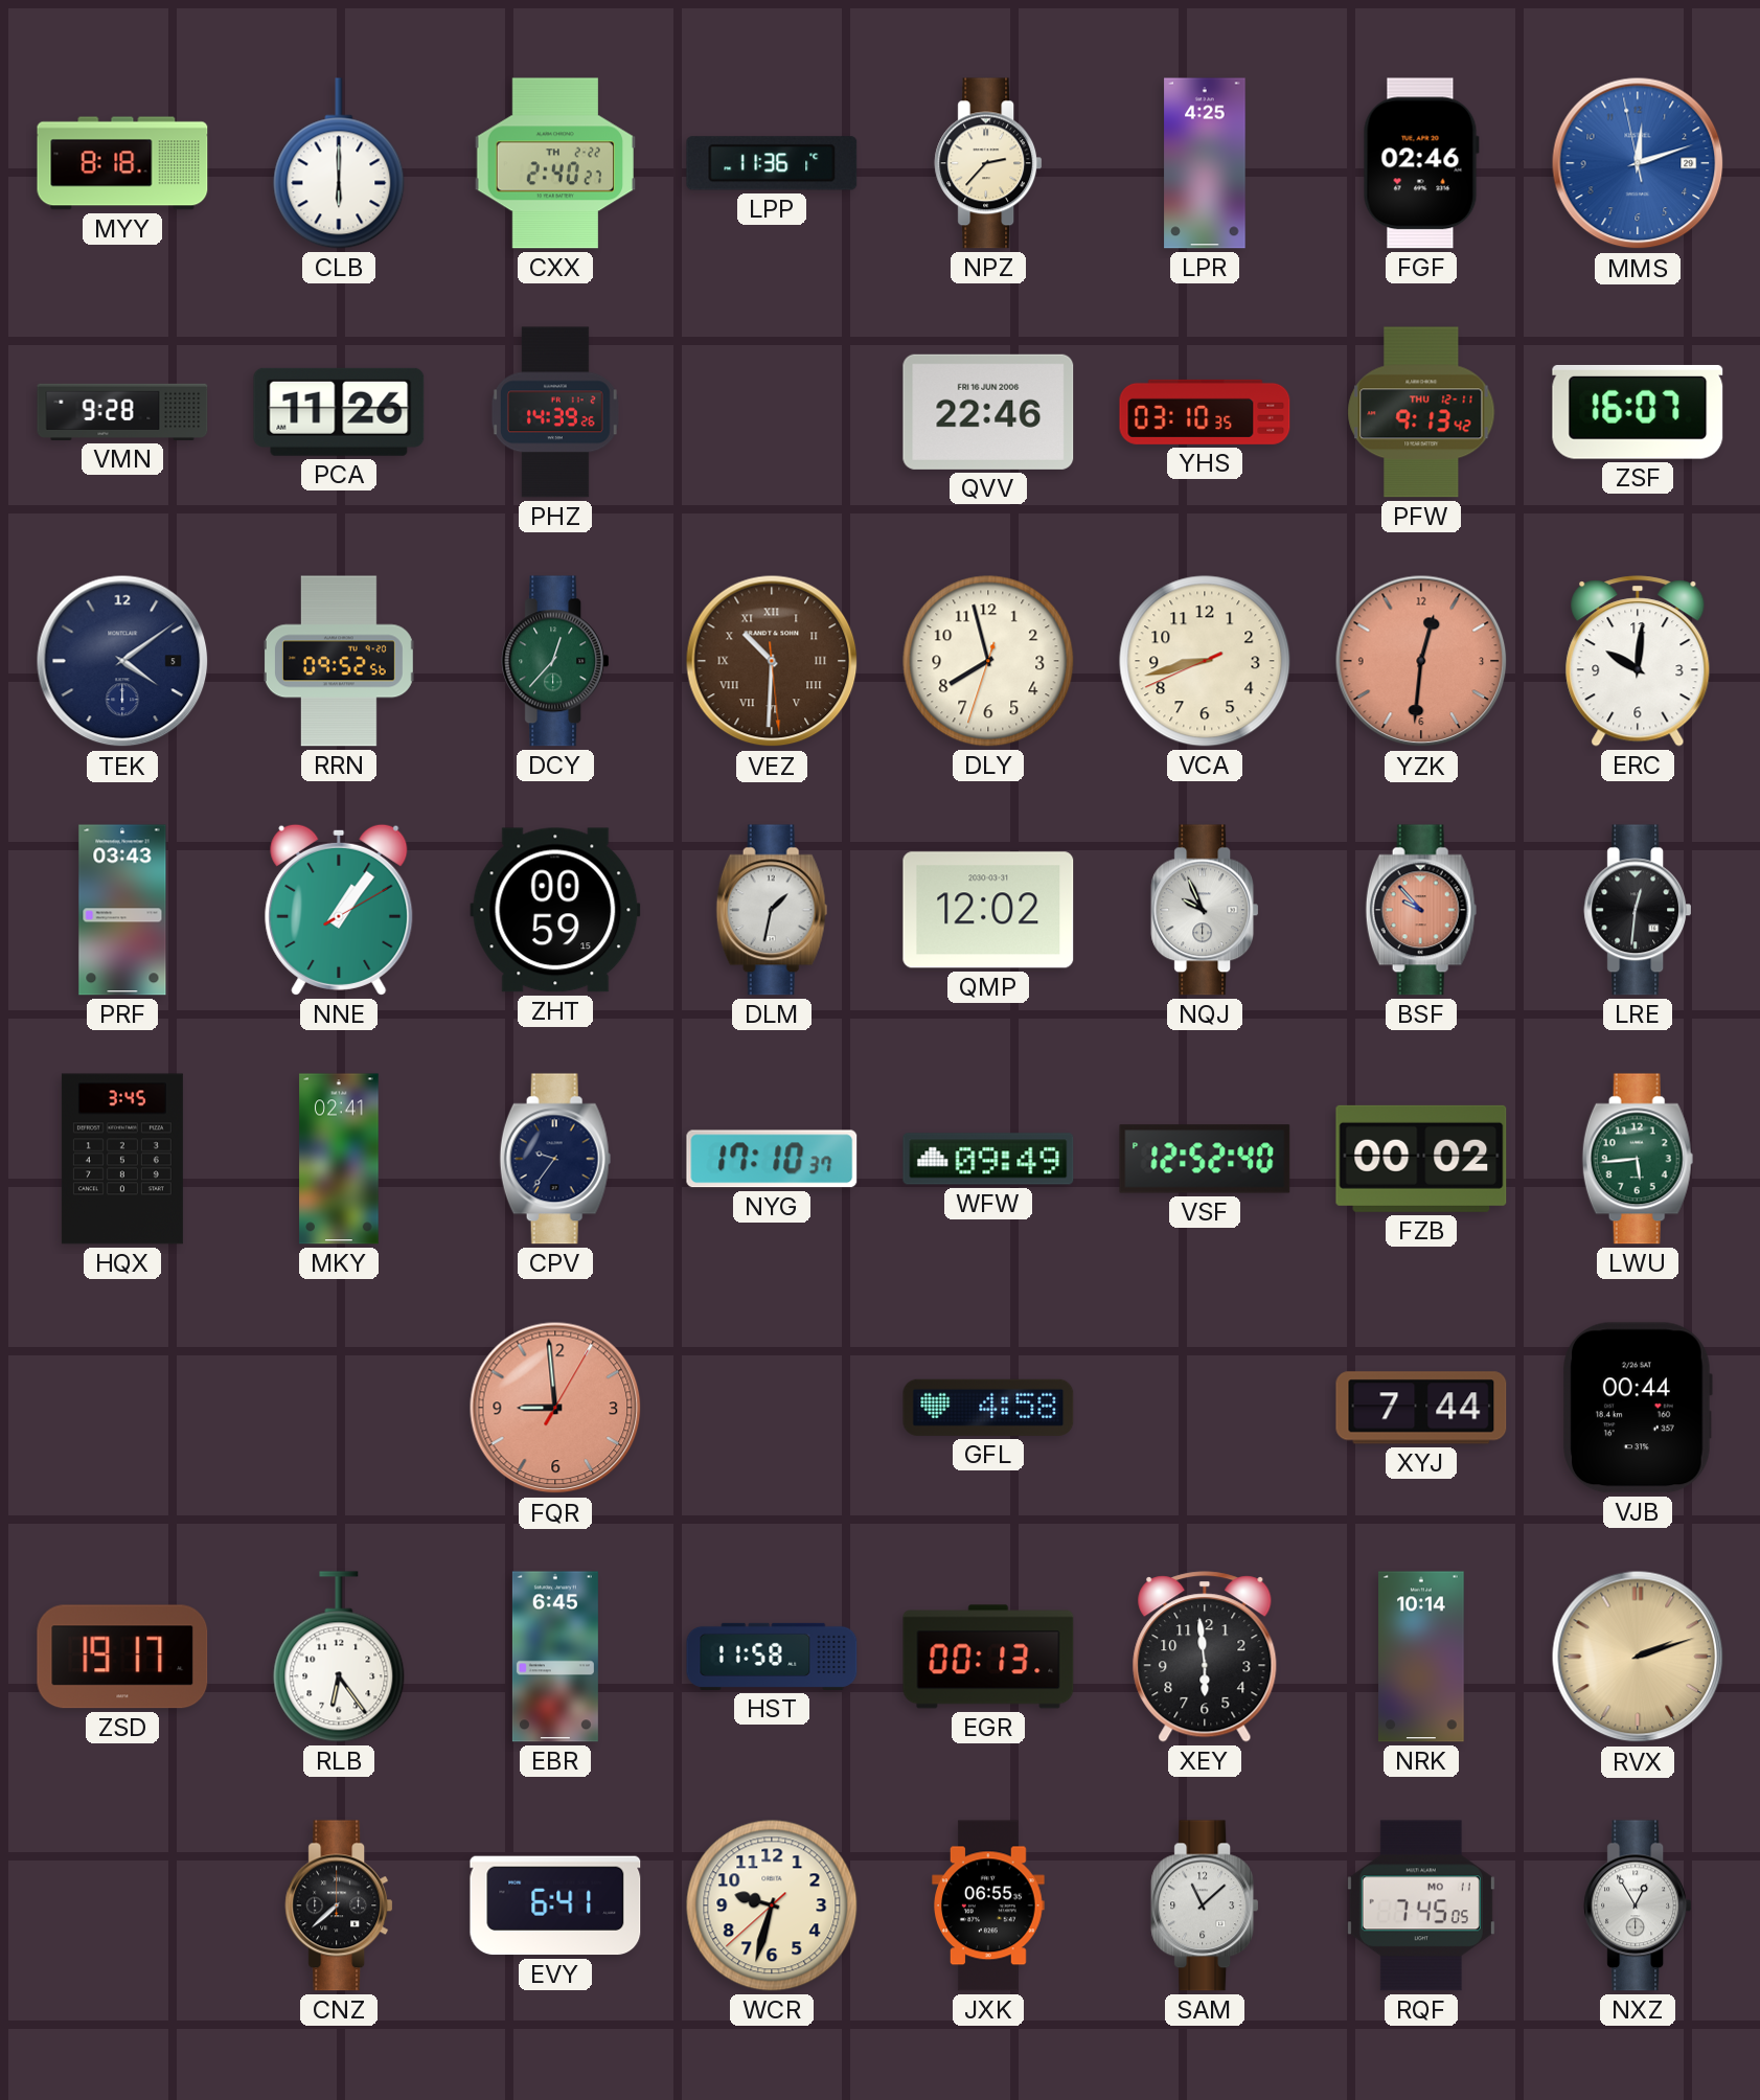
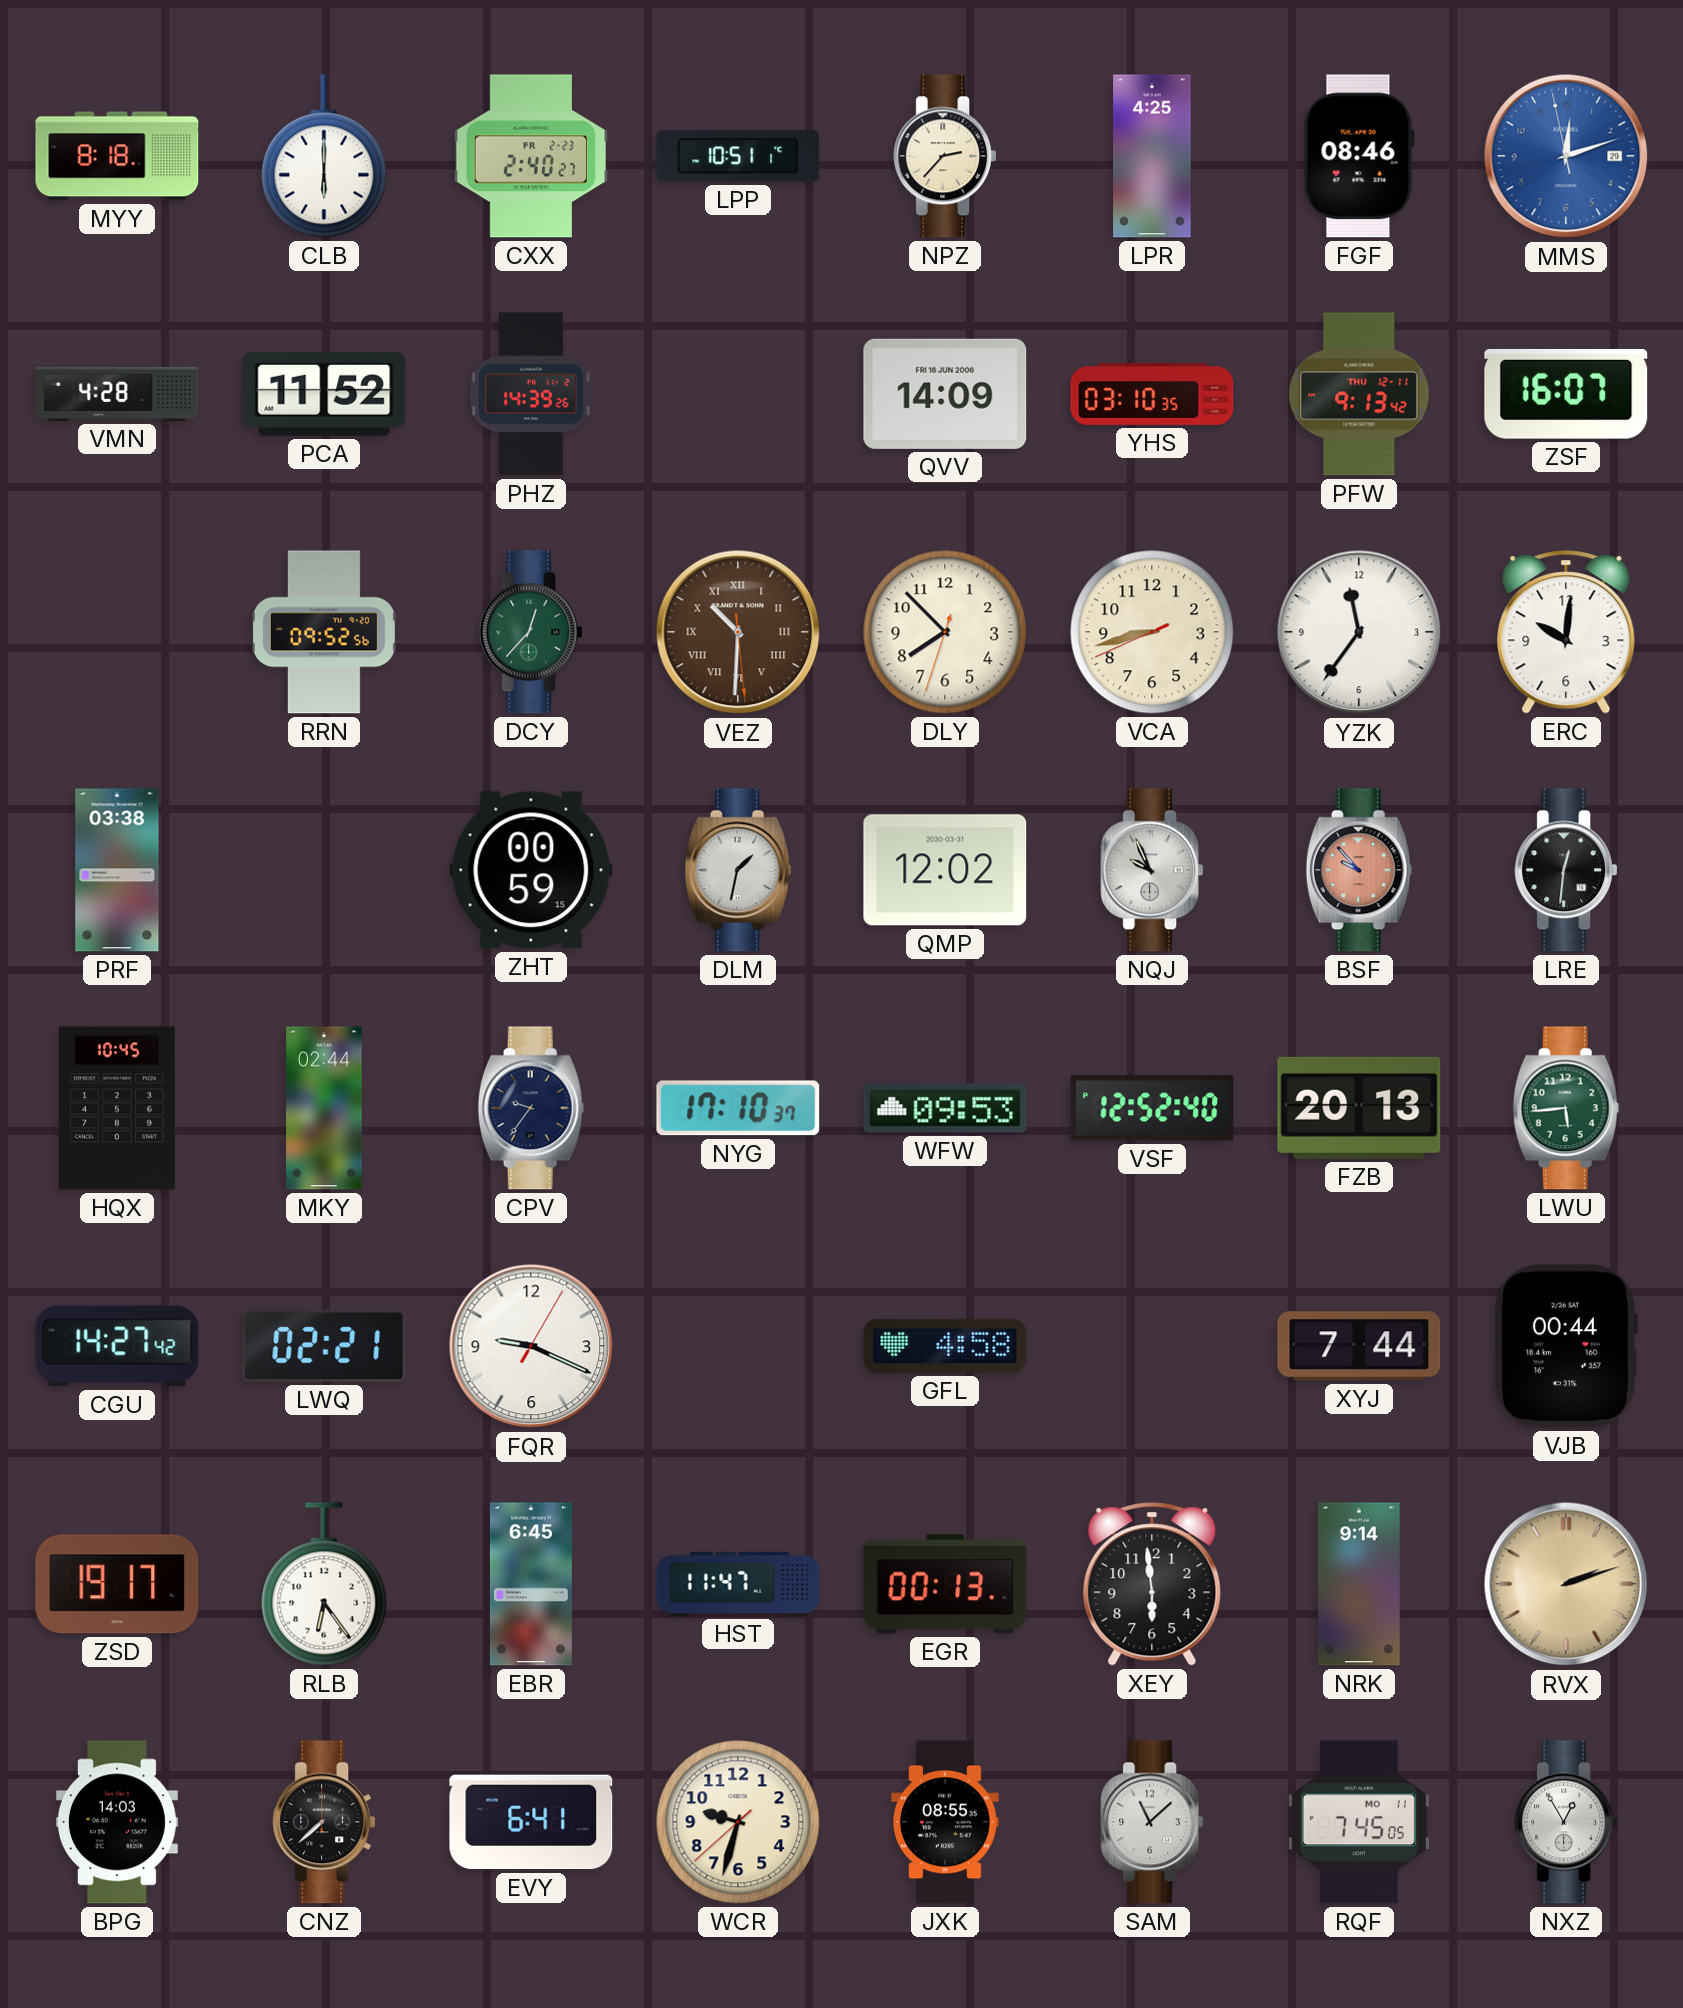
CXX date: TH 2-22 -> FR 2-23 (530, 156)
LPP: 11:36 -> 10:51 (738, 156)
FGF: 02:46 -> 08:46 (1359, 156)
VMN: 9:28 -> 4:28 (117, 394)
PCA: 11:26 -> 11:52 (324, 394)
QVV: 22:46 -> 14:09 (945, 394)
TEK: 4:09 -> none (122, 661)
DLY: 7:57 -> 7:52 (945, 632)
YZK: 12:31 -> 11:36 (1359, 632)
YZK dial: salmon -> white (1359, 632)
PRF: 03:43 -> 03:38 (117, 870)
NNE: 1:06 -> none (339, 910)
HQX: 3:45 -> 10:45 (117, 1108)
MKY: 02:41 -> 02:44 (324, 1108)
WFW: 09:49 -> 09:53 (945, 1108)
FZB: 00:02 -> 20:13 (1359, 1108)
CGU: none -> 14:27 (117, 1346)
LWQ: none -> 02:21 (324, 1346)
FQR: 8:59 -> 9:19 (531, 1346)
FQR dial: salmon -> white (531, 1346)
HST: 11:58 -> 11:47 (738, 1584)
NRK: 10:14 -> 9:14 (1359, 1584)
BPG: none -> 14:03 (117, 1822)
JXK: 06:55 -> 08:55 (945, 1822)
